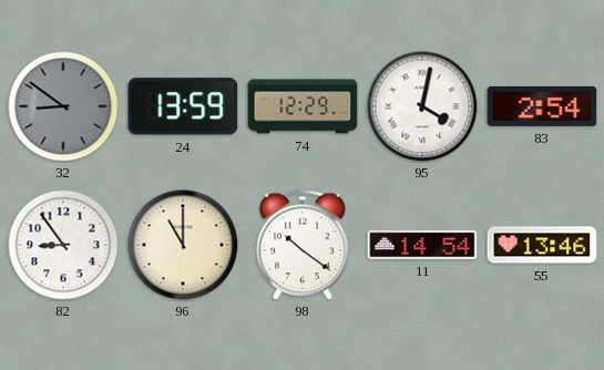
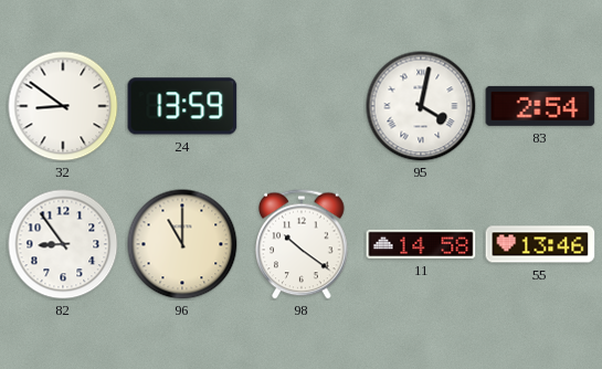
32 dial: grey -> white (63, 106)
74: 12:29 -> none (303, 106)
11: 14:54 -> 14:58 (421, 244)
